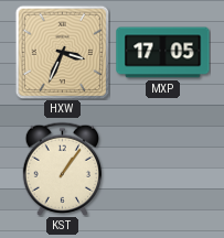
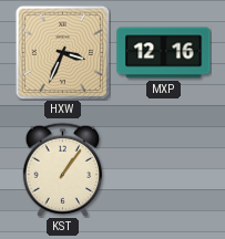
MXP: 17:05 -> 12:16 (164, 53)
